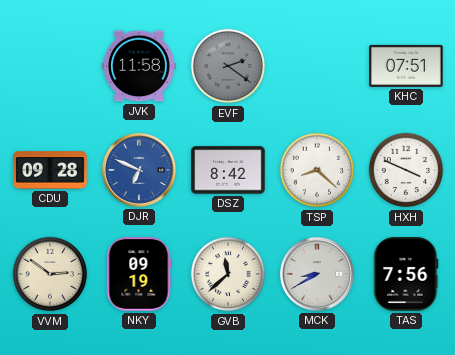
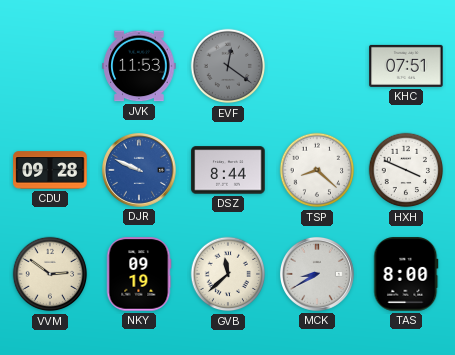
JVK: 11:58 -> 11:53 (139, 66)
EVF: 2:21 -> 12:21 (228, 66)
DJR: 6:49 -> 9:49 (139, 170)
DSZ: 8:42 -> 8:44 (228, 170)
TAS: 7:56 -> 8:00 (406, 274)
